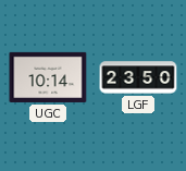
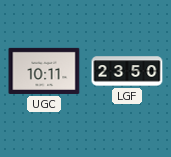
UGC: 10:14 -> 10:11 (44, 71)
